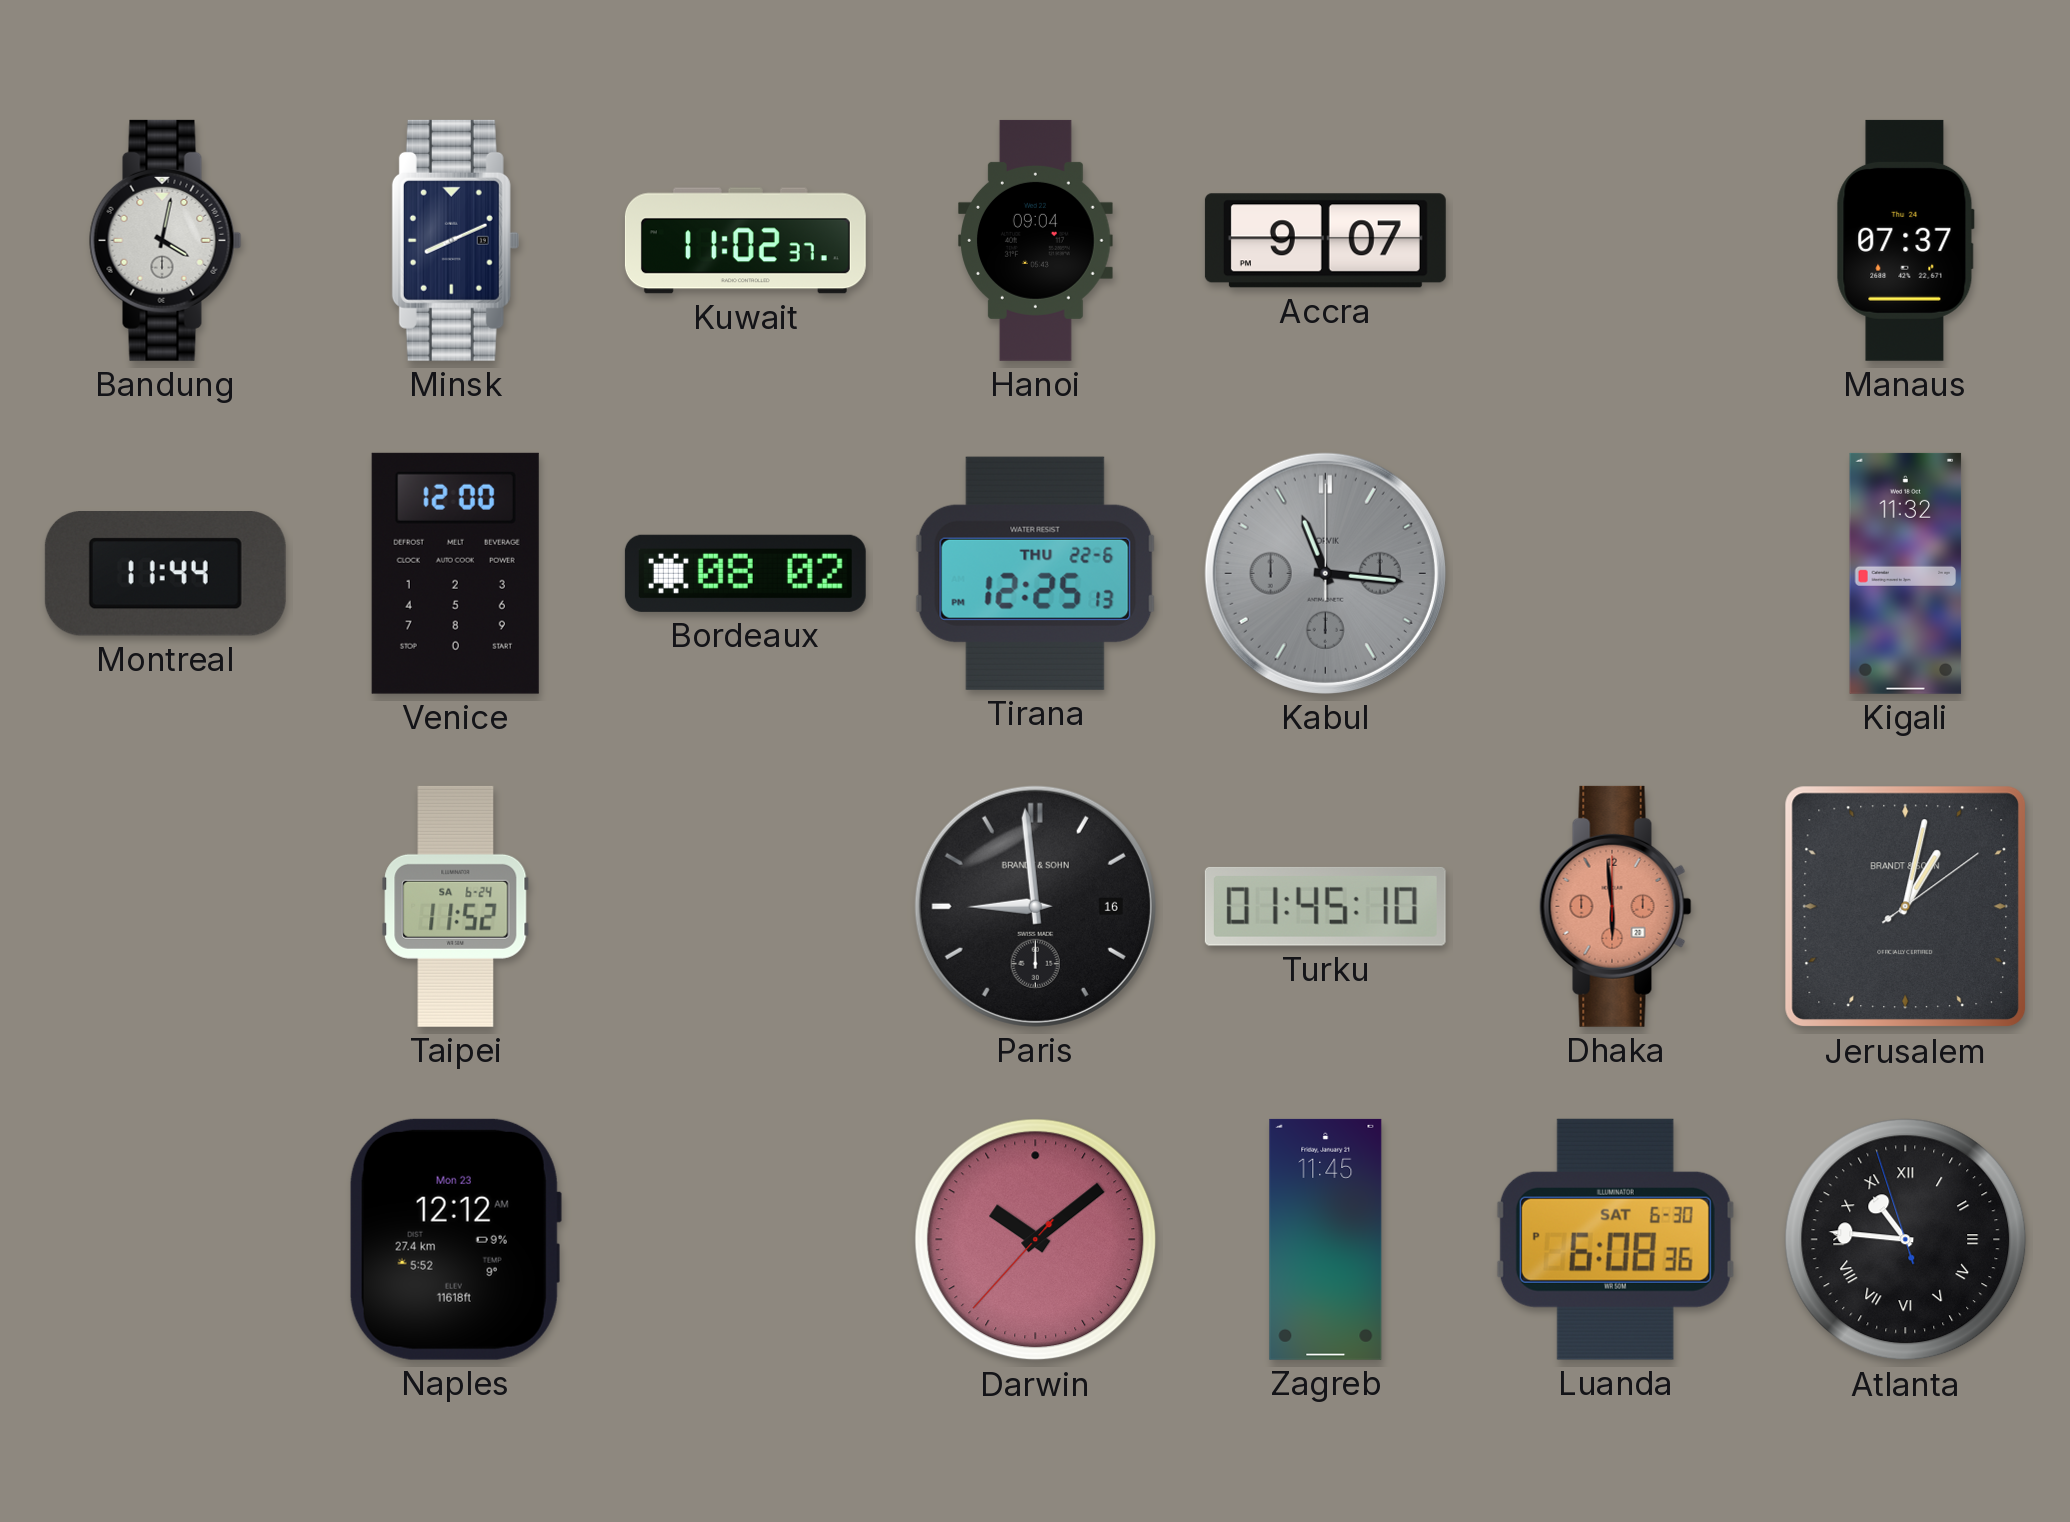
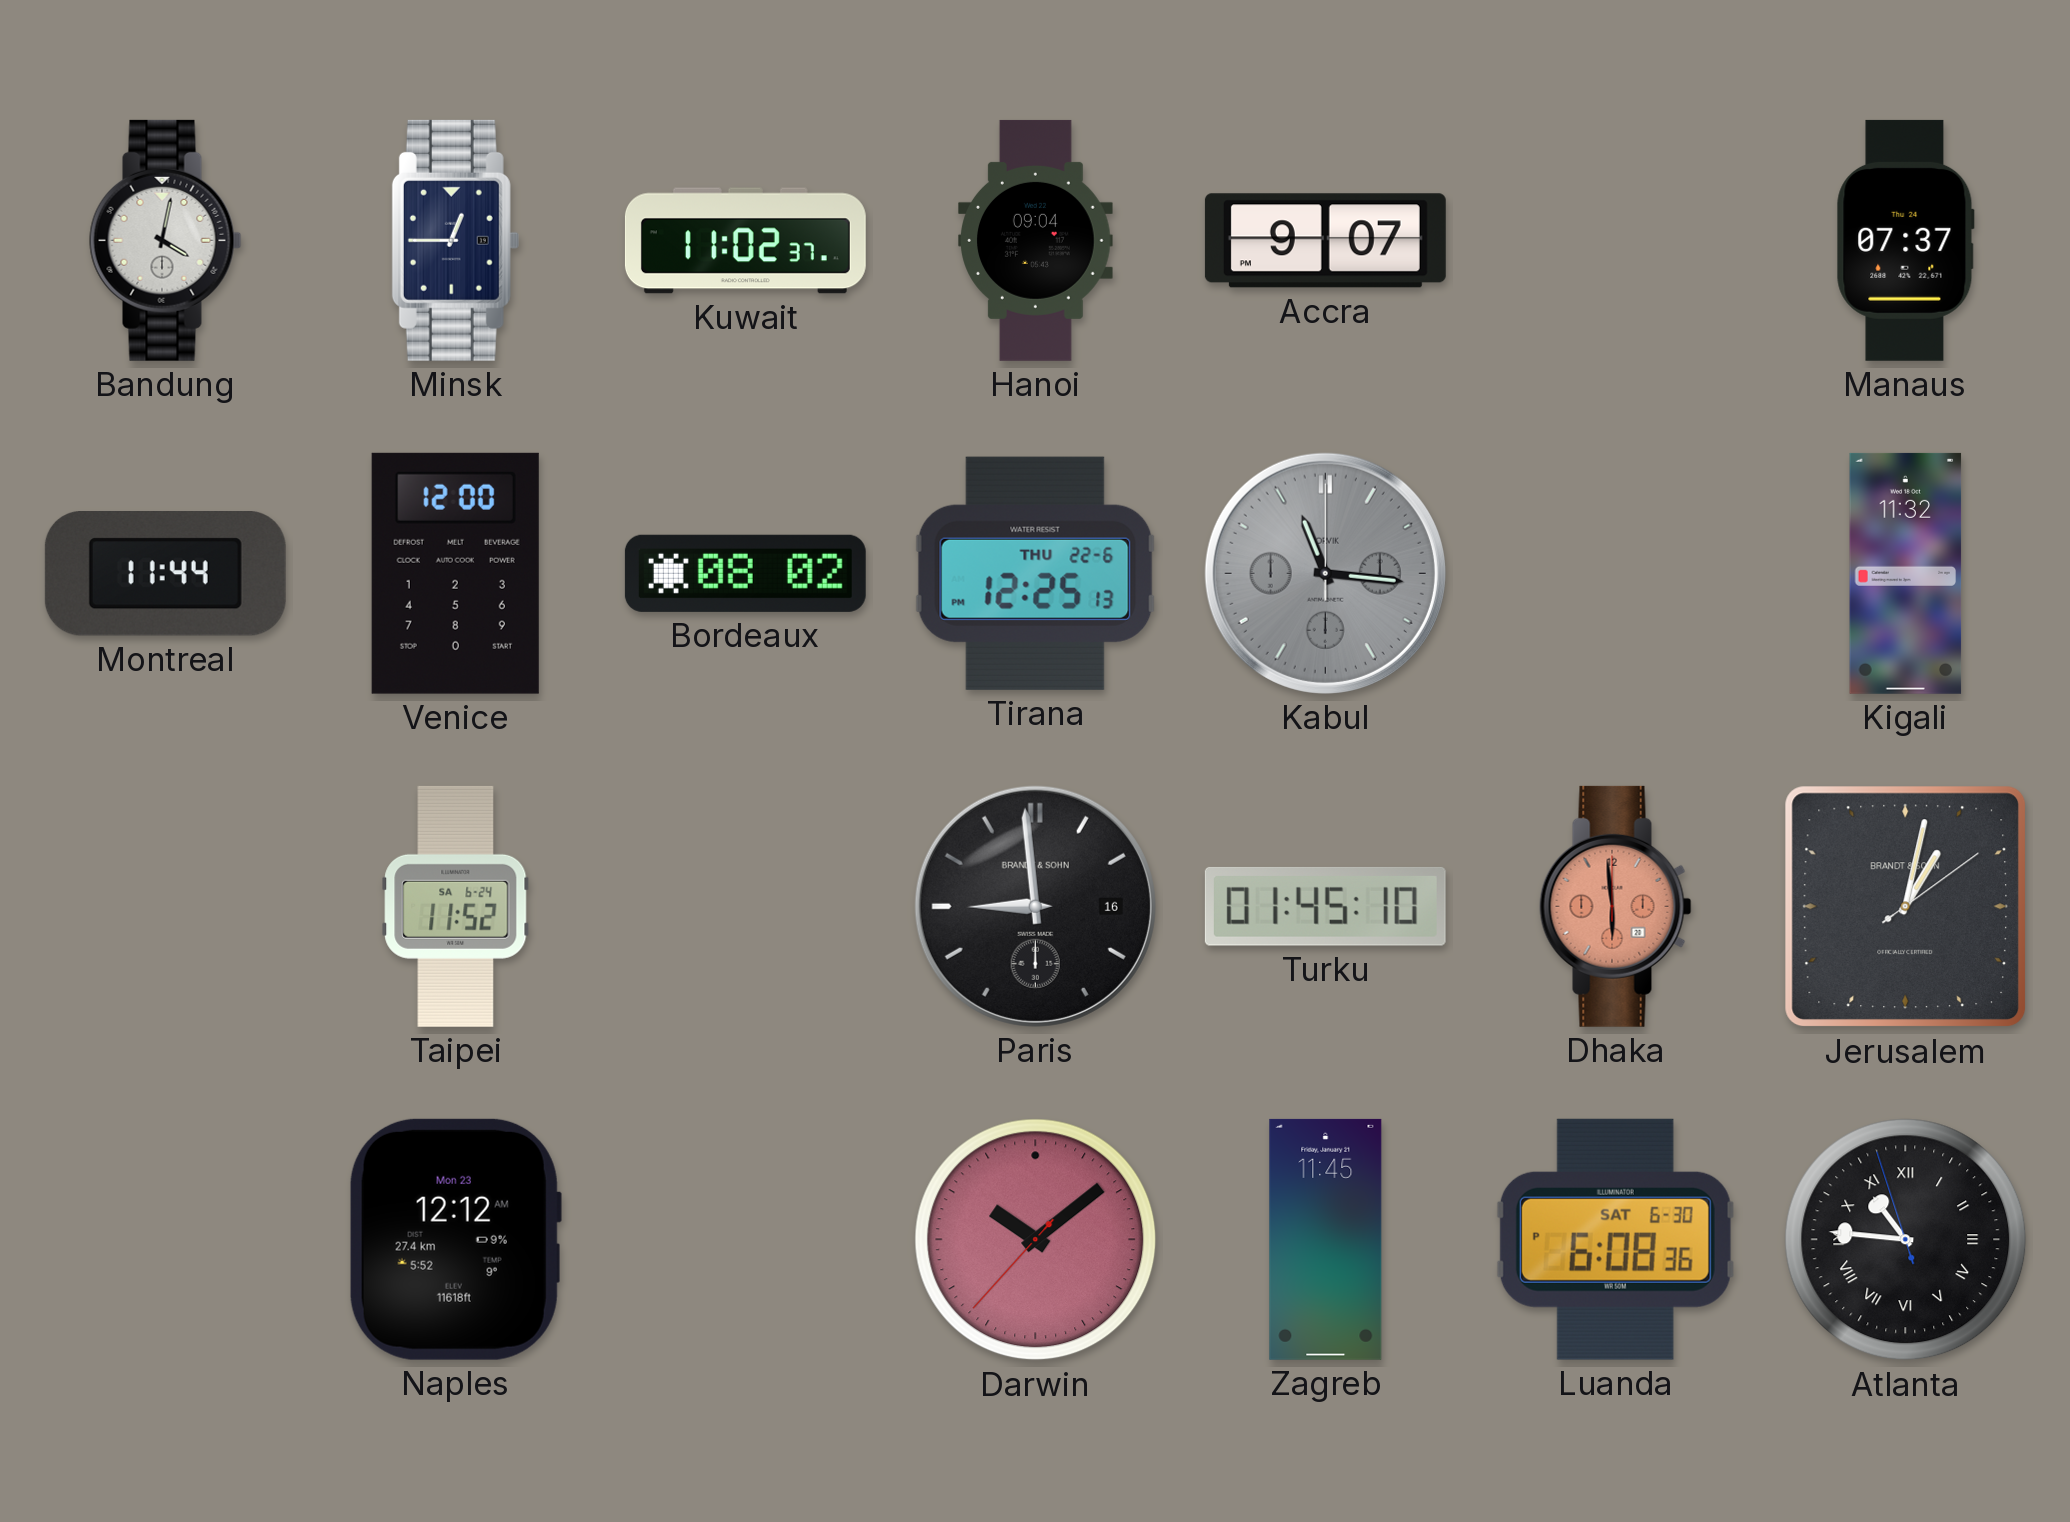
Minsk: 8:11 -> 12:45 (455, 240)
